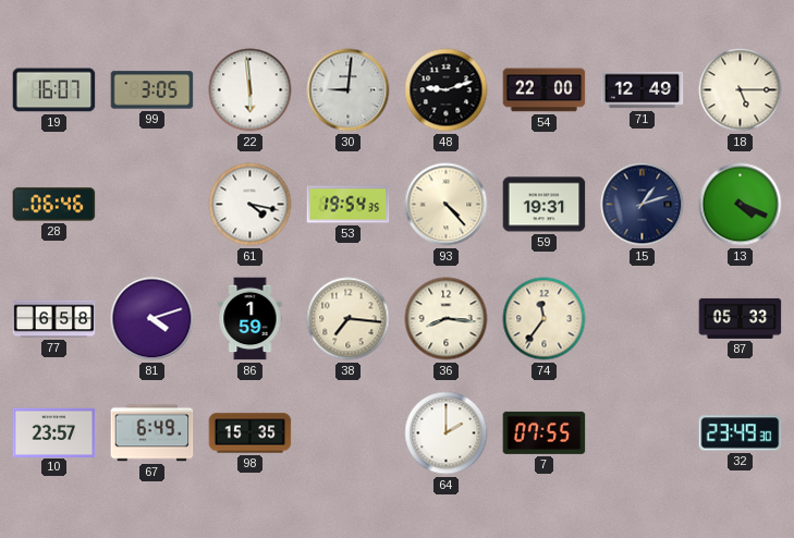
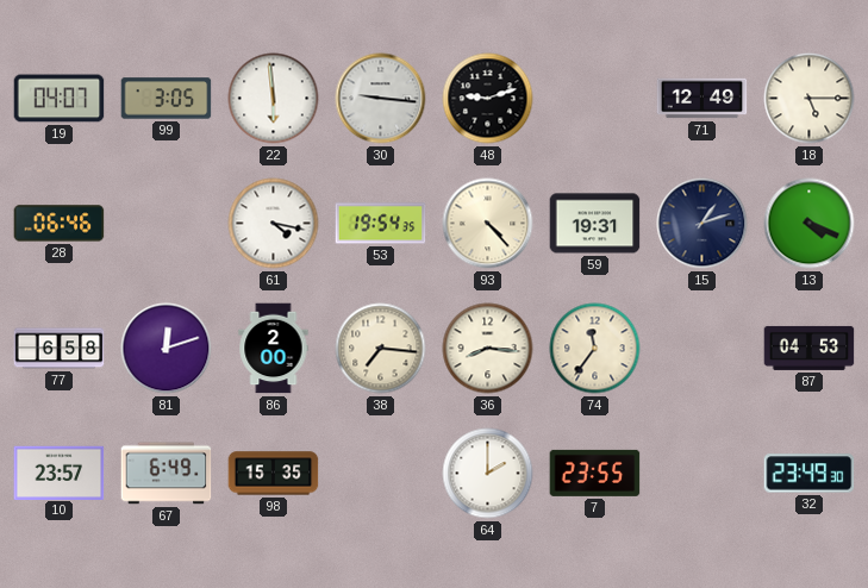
19: 16:07 -> 04:07 (60, 99)
30: 9:01 -> 9:16 (381, 99)
54: 22:00 -> none (545, 90)
81: 4:12 -> 12:12 (167, 349)
86: 1:59 -> 2:00 (274, 349)
87: 05:33 -> 04:53 (810, 348)
7: 07:55 -> 23:55 (595, 473)
